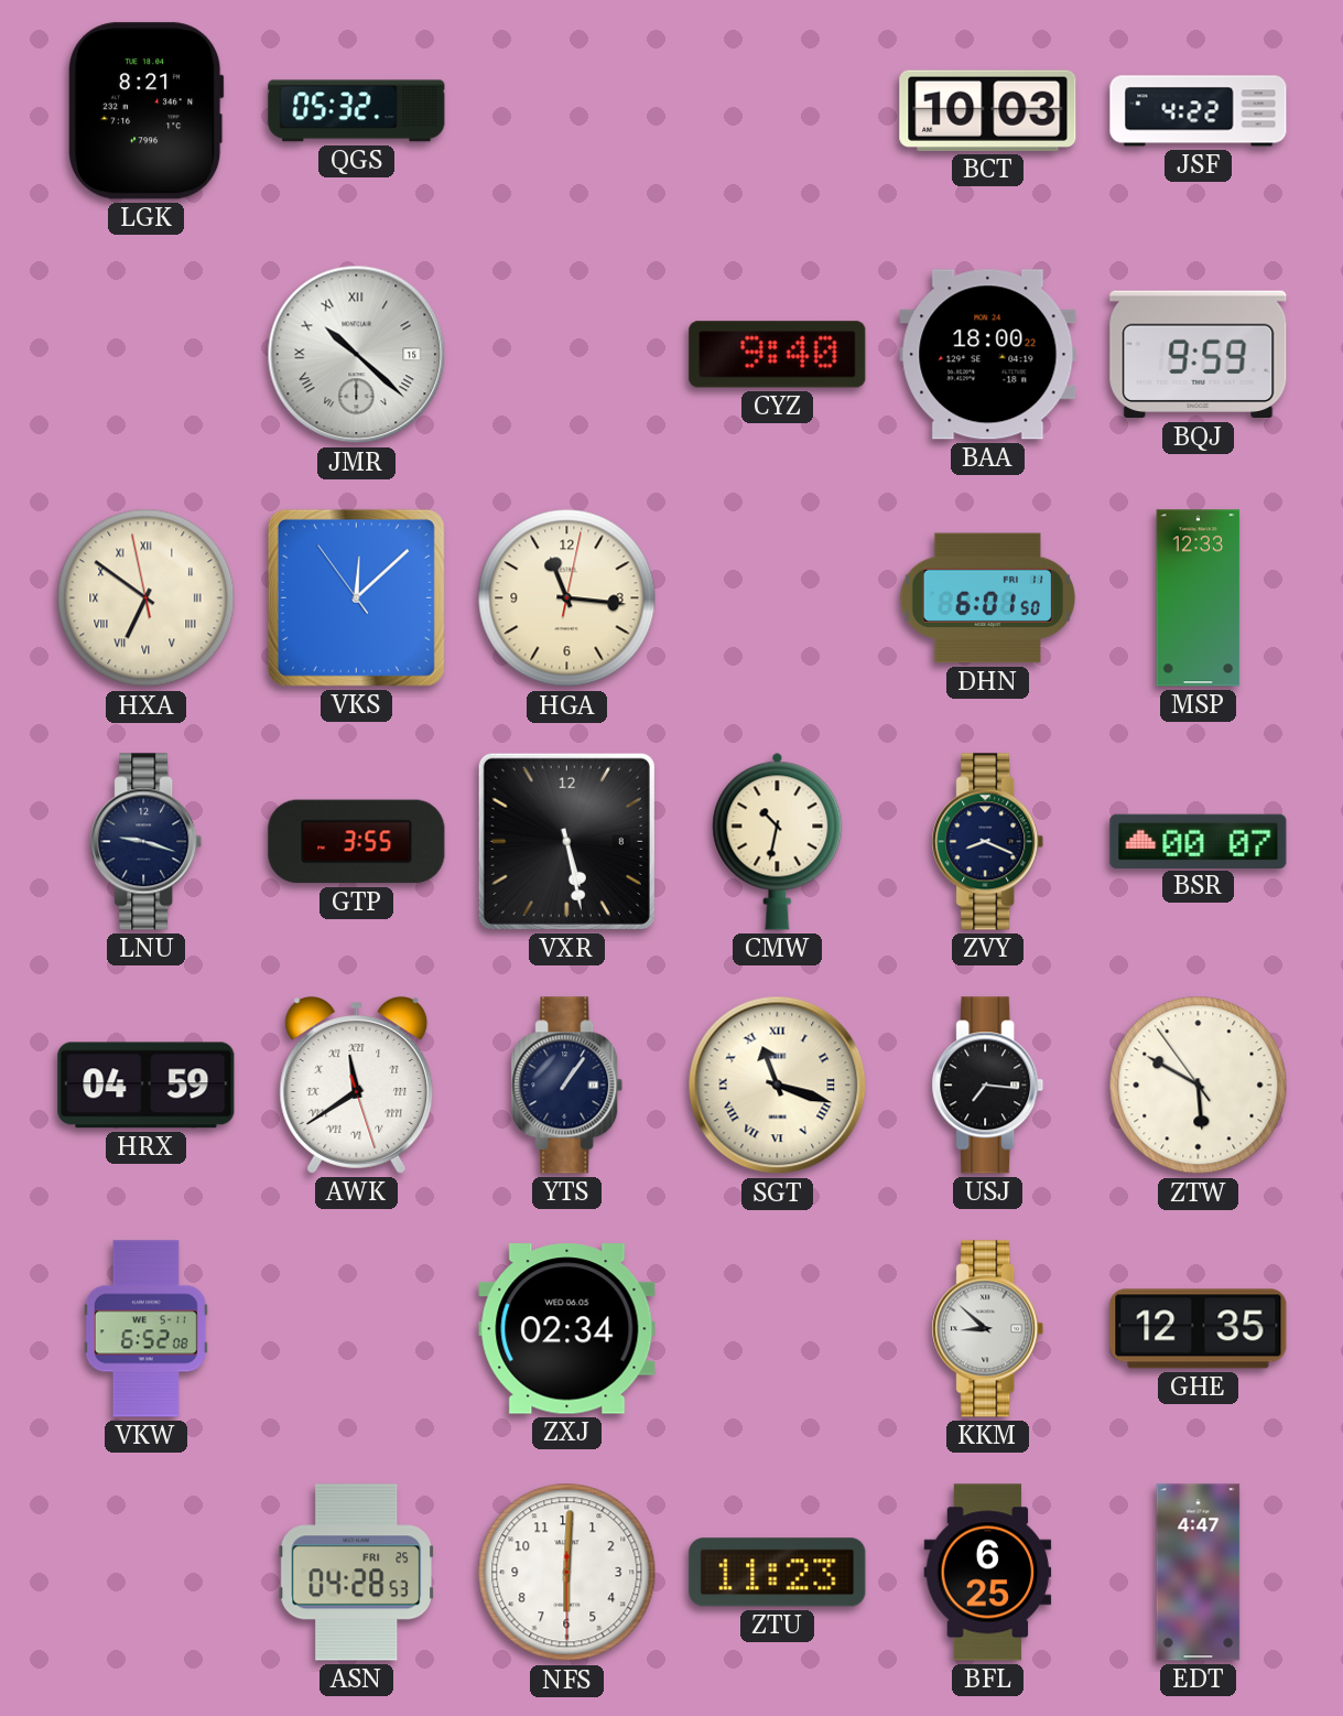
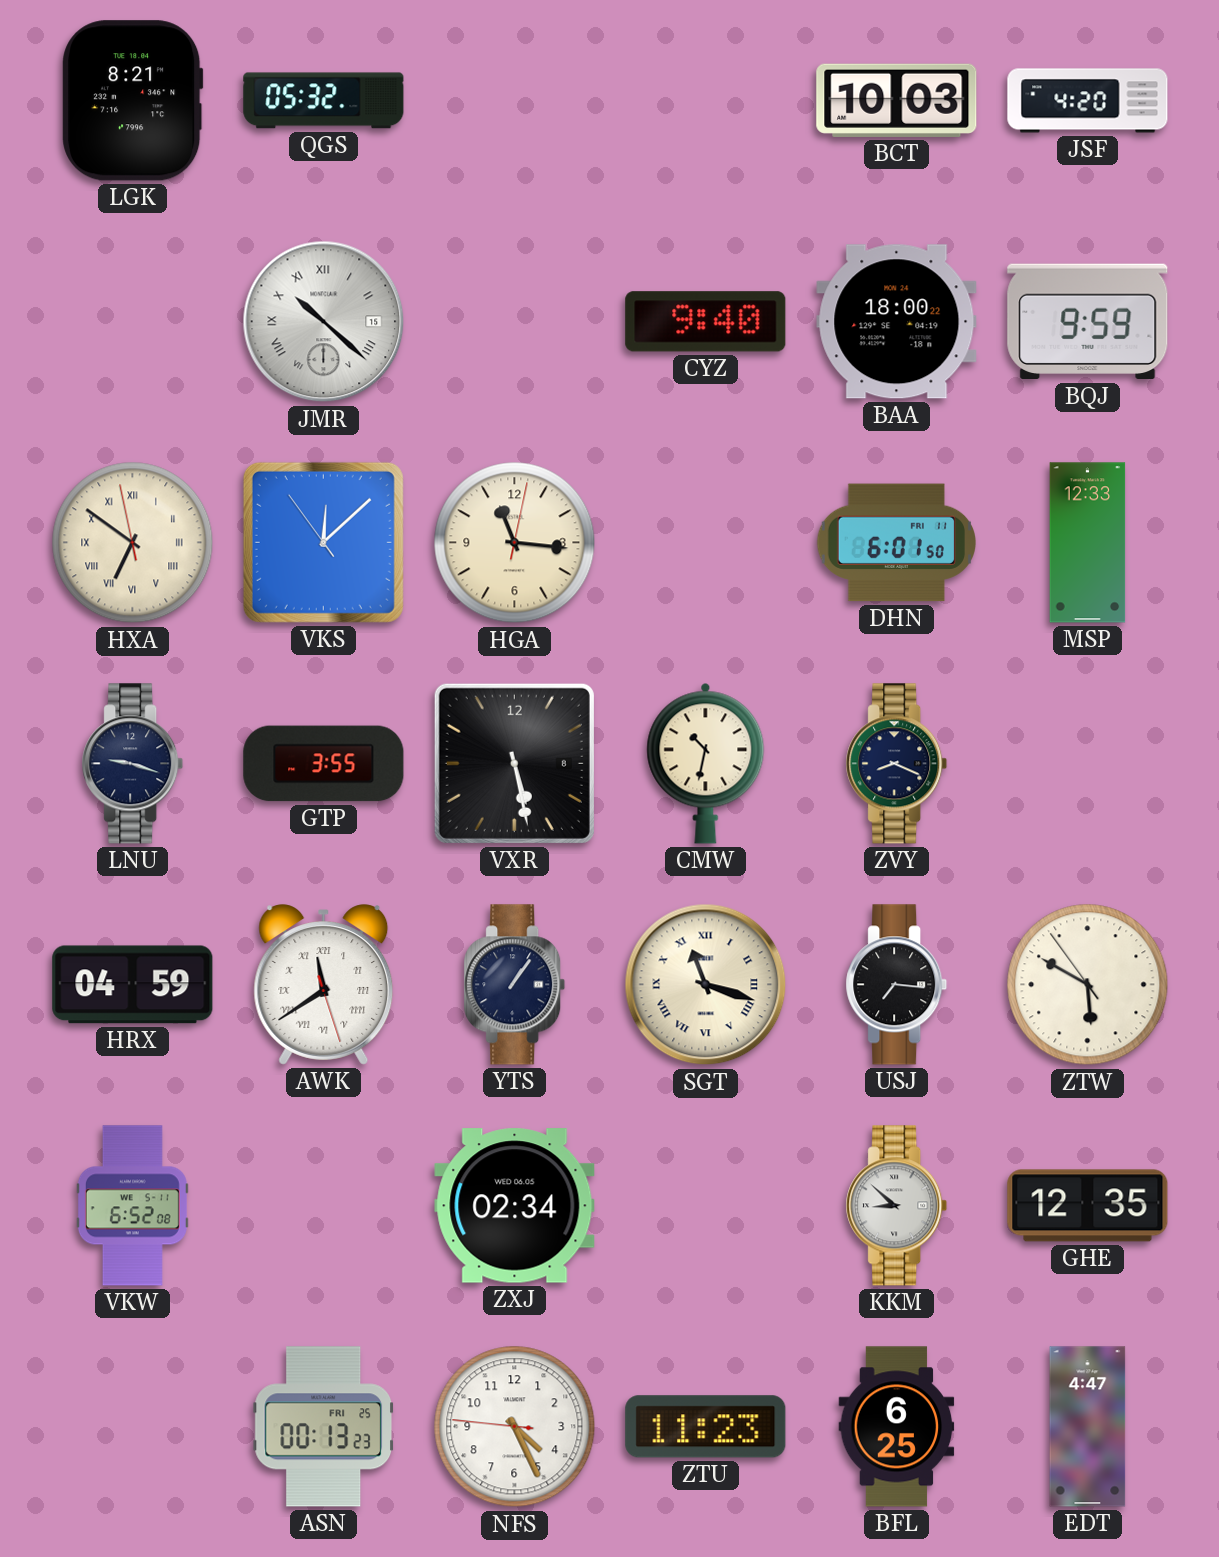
JSF: 4:22 -> 4:20 (1088, 101)
BSR: 00:07 -> none (1199, 841)
ASN: 04:28 -> 00:13 (324, 1427)
NFS: 6:00 -> 4:25 (515, 1427)
